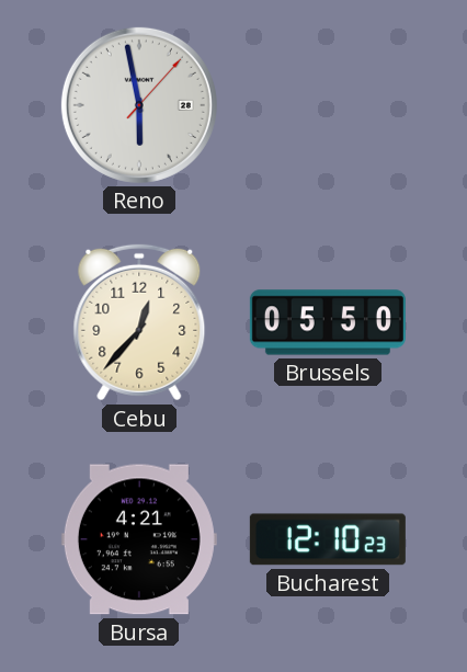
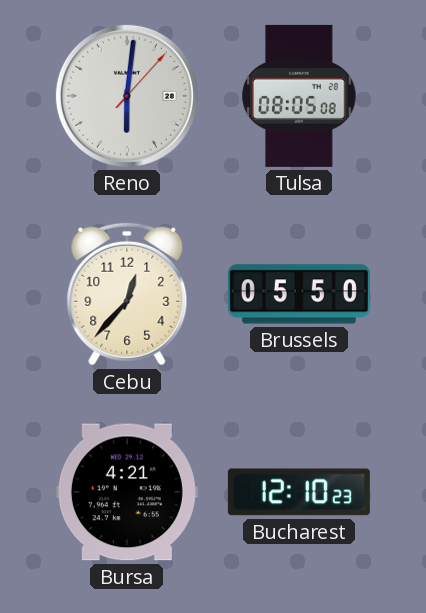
Reno: 5:58 -> 6:01 (127, 96)
Tulsa: none -> 08:05 (299, 96)
